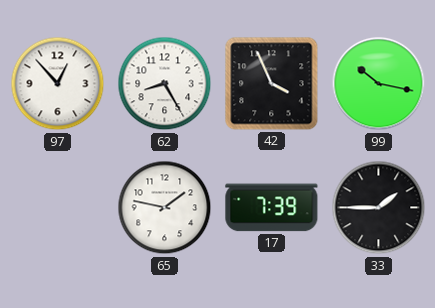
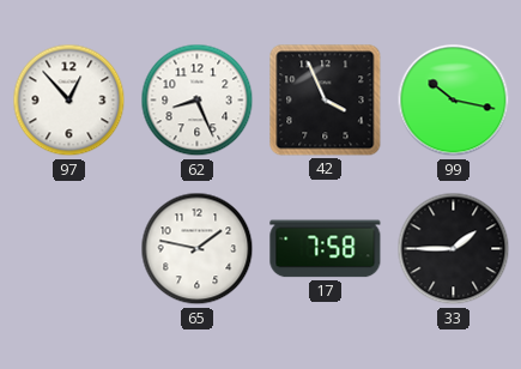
62: 8:25 -> 8:26 (198, 101)
17: 7:39 -> 7:58 (326, 249)
